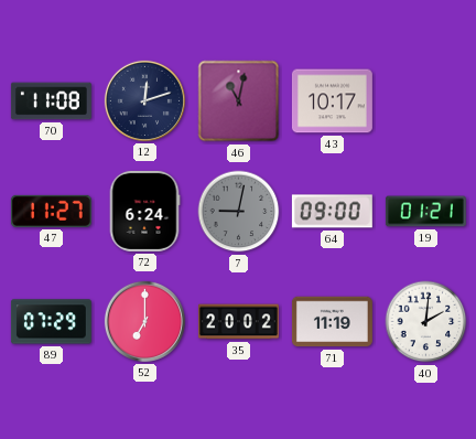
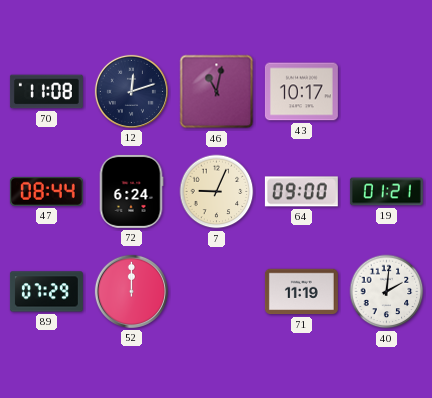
47: 11:27 -> 08:44 (46, 191)
7: 9:02 -> 9:04 (217, 192)
7 dial: grey -> cream (217, 192)
52: 7:00 -> 12:00 (131, 291)
35: 20:02 -> none (238, 322)
